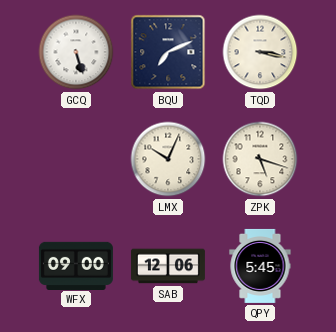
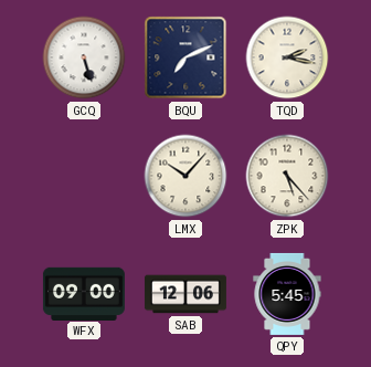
TQD: 3:17 -> 2:17 (287, 57)
LMX: 10:04 -> 10:07 (185, 176)
ZPK: 5:18 -> 5:23 (287, 176)
